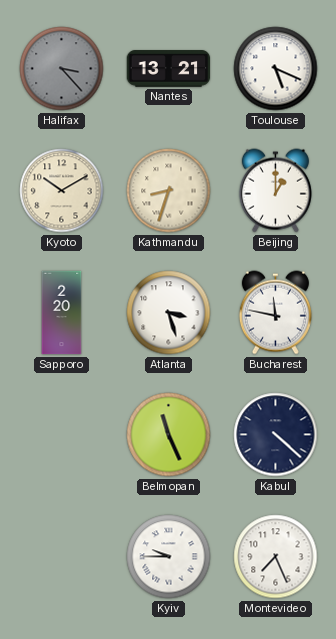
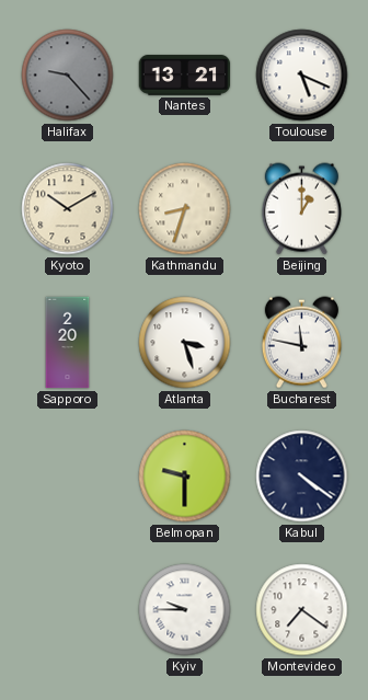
Halifax: 3:23 -> 9:23 (68, 76)
Belmopan: 11:26 -> 9:30 (185, 477)
Kabul: 4:22 -> 4:21 (302, 477)
Montevideo: 7:26 -> 7:21 (302, 610)
